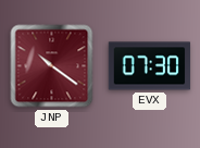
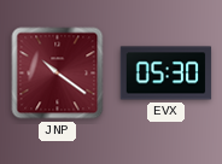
EVX: 07:30 -> 05:30 (166, 74)
